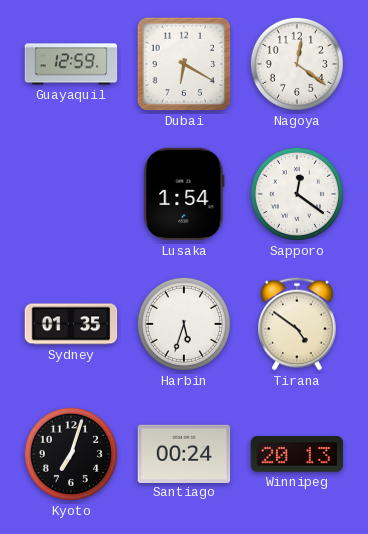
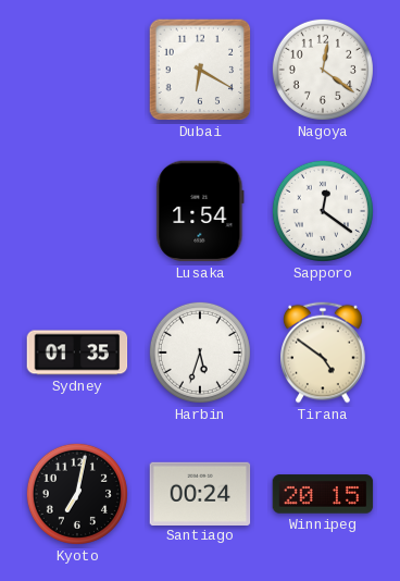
Guayaquil: 12:59 -> none (71, 64)
Kyoto: 7:03 -> 7:02 (77, 494)
Winnipeg: 20:13 -> 20:15 (323, 494)
